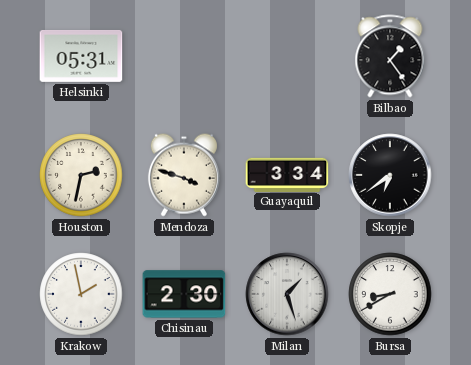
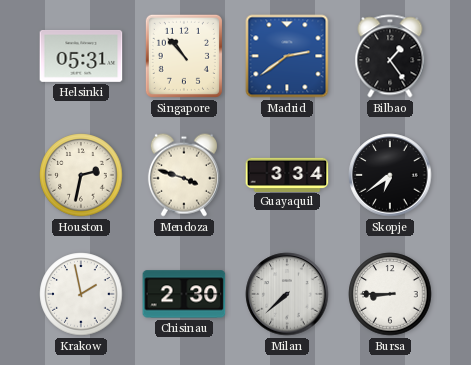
Singapore: none -> 10:53 (184, 56)
Madrid: none -> 2:39 (287, 56)
Milan: 1:27 -> 7:38 (287, 294)
Bursa: 8:40 -> 8:45 (390, 294)
